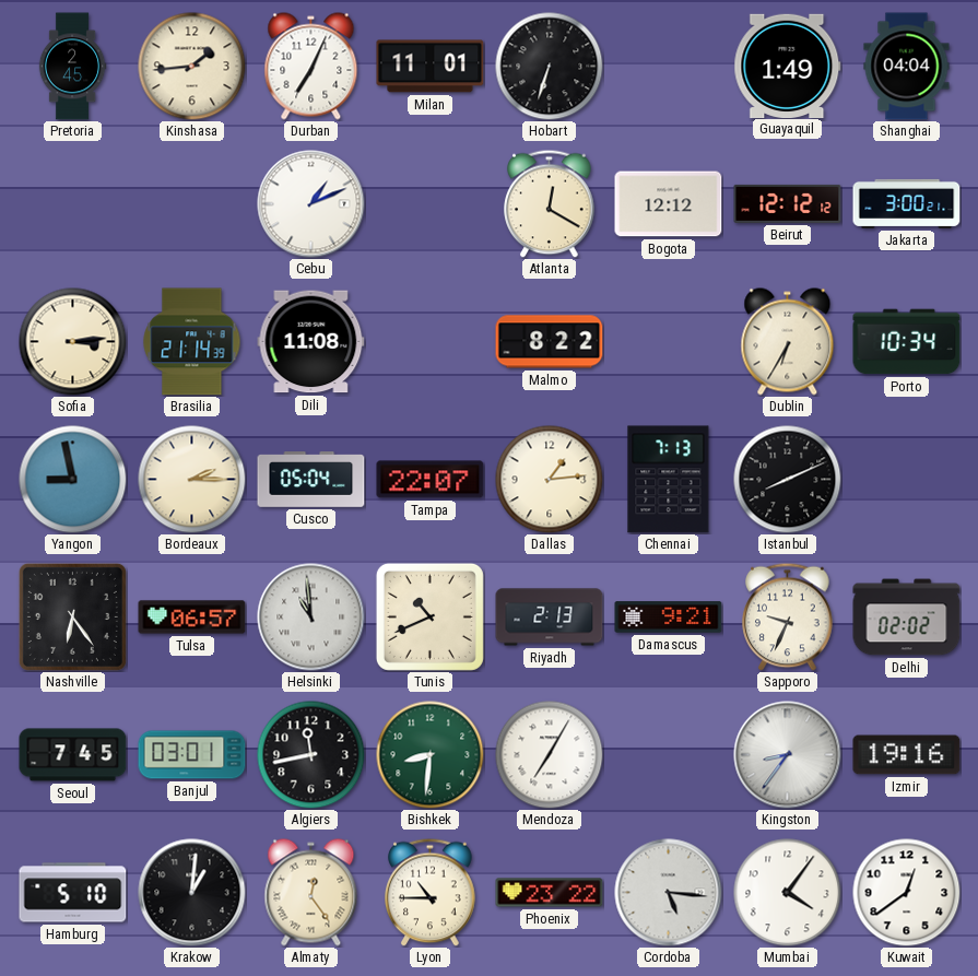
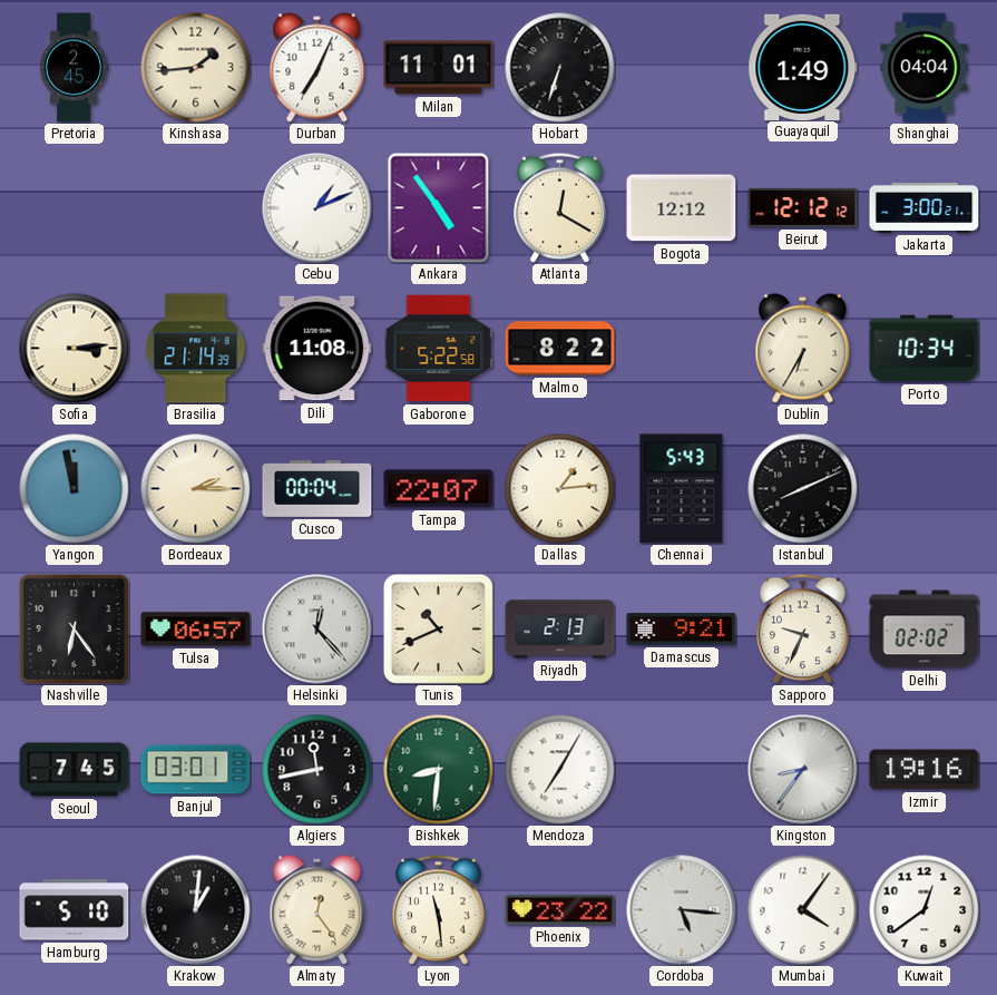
Ankara: none -> 4:54 (439, 208)
Gaborone: none -> 5:22 (439, 349)
Yangon: 8:58 -> 11:58 (75, 489)
Cusco: 05:04 -> 00:04 (317, 489)
Chennai: 7:13 -> 5:43 (682, 489)
Helsinki: 10:59 -> 12:23 (317, 630)
Lyon: 10:45 -> 11:29 (439, 909)
